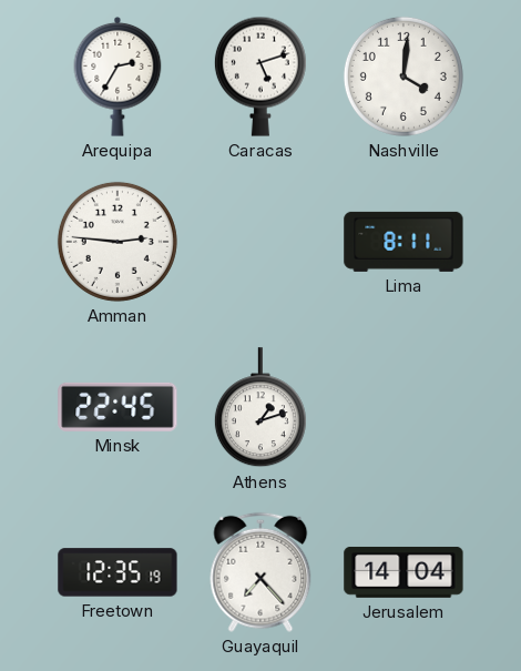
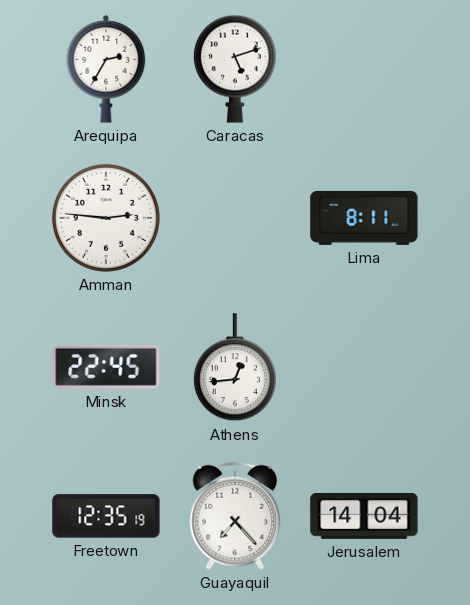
Nashville: 4:01 -> none (403, 77)
Athens: 1:12 -> 12:44 (235, 368)
